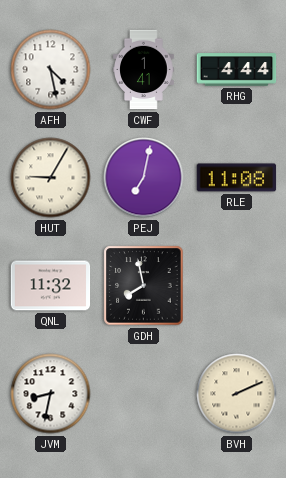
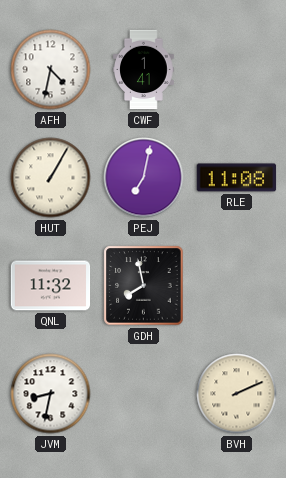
AFH: 4:28 -> 4:32 (51, 70)
RHG: 4:44 -> none (237, 70)
HUT: 9:05 -> 1:05 (51, 178)
